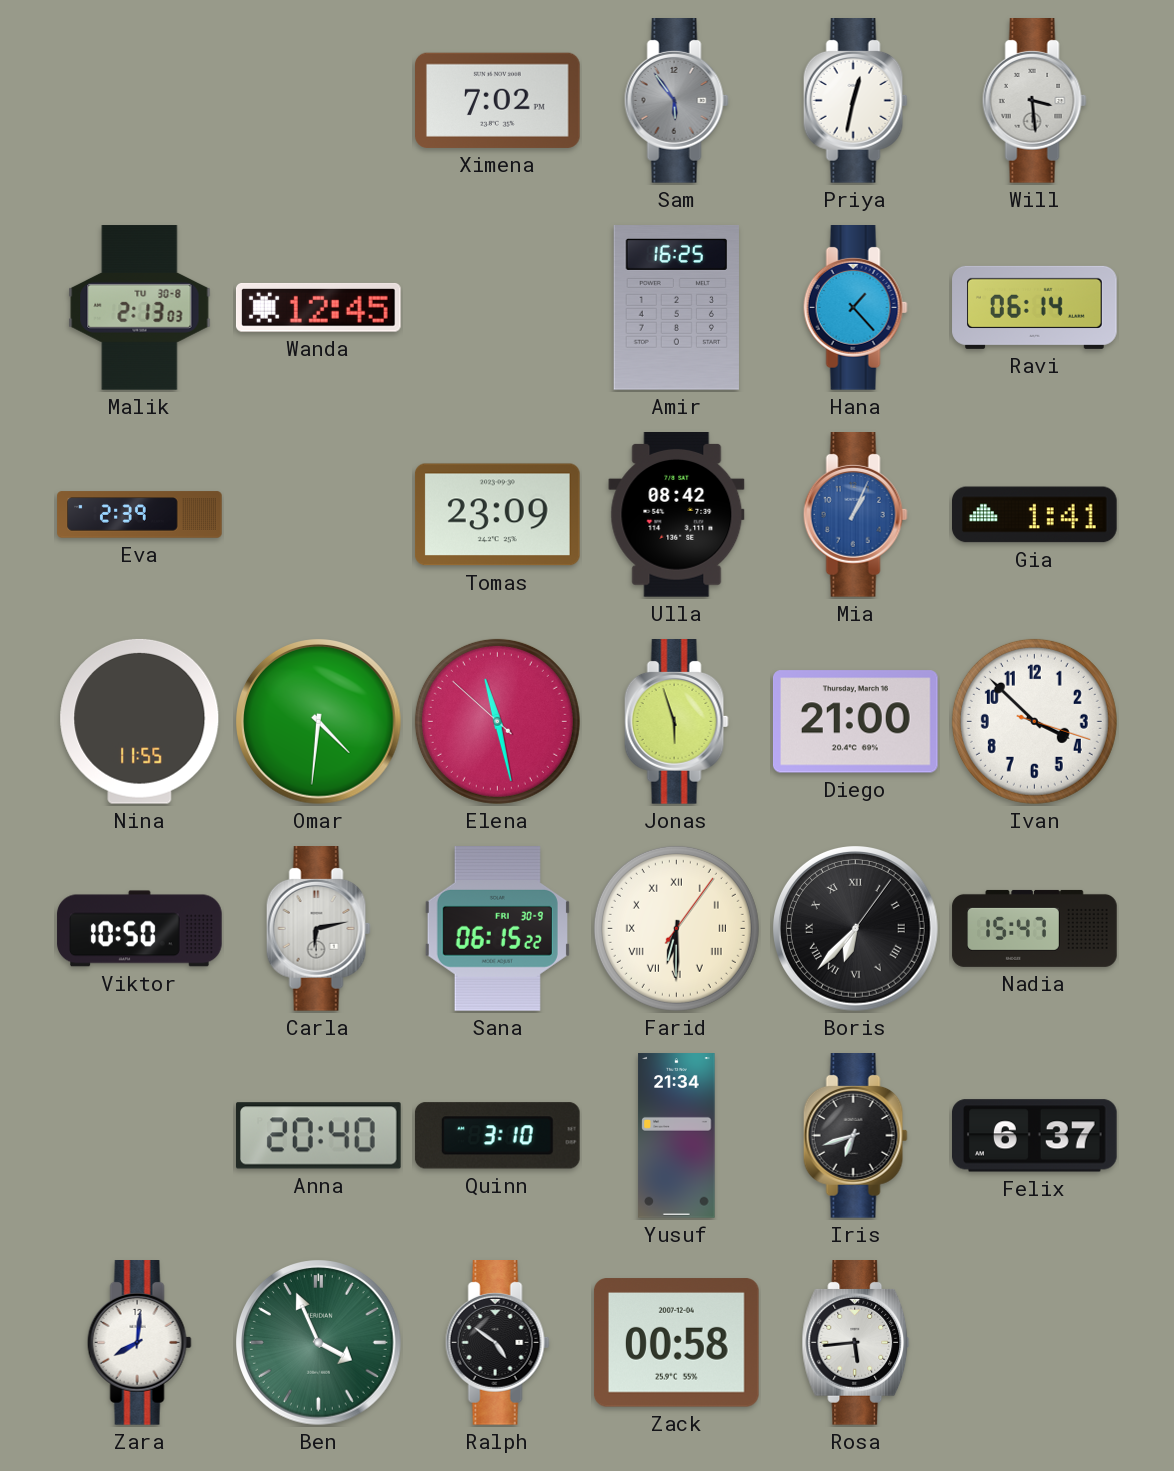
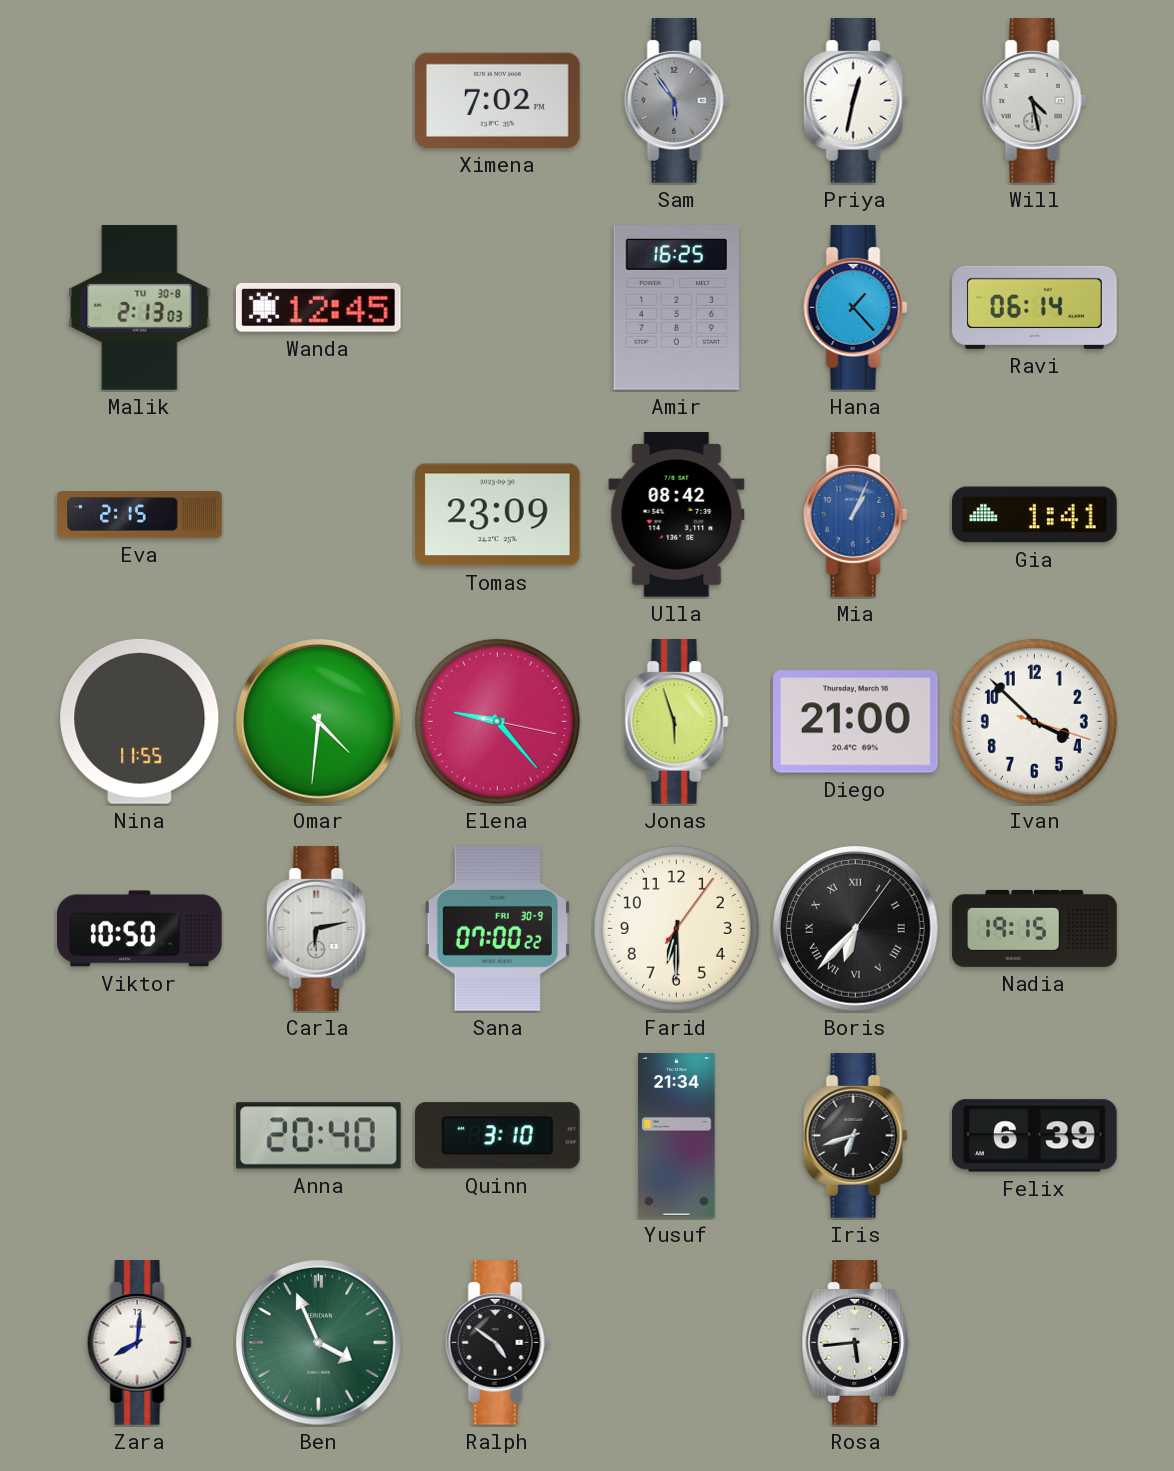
Will: 3:29 -> 4:28 (1034, 101)
Eva: 2:39 -> 2:15 (140, 515)
Elena: 11:27 -> 9:23 (497, 721)
Sana: 06:15 -> 07:00 (497, 929)
Farid numerals: Roman -> Arabic (676, 928)
Nadia: 15:47 -> 19:15 (1035, 928)
Felix: 6:37 -> 6:39 (1035, 1136)
Zack: 00:58 -> none (676, 1343)
